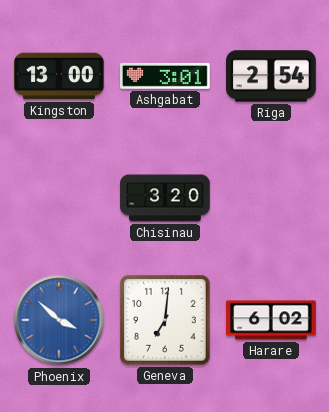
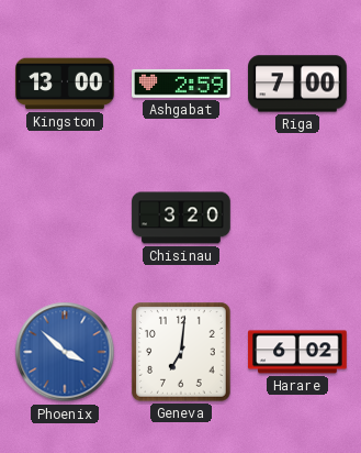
Ashgabat: 3:01 -> 2:59 (181, 84)
Riga: 2:54 -> 7:00 (297, 84)
